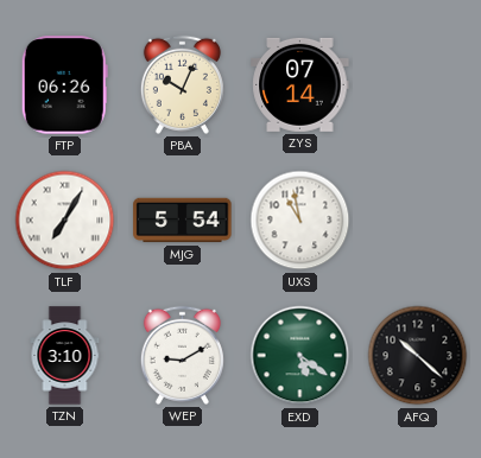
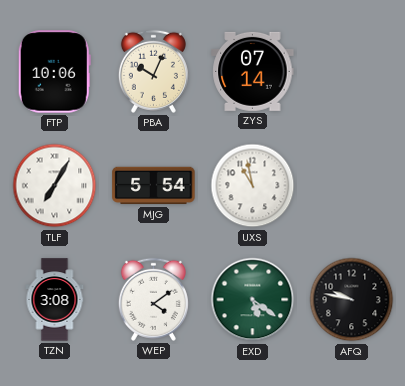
FTP: 06:26 -> 10:06 (54, 72)
TZN: 3:10 -> 3:08 (55, 300)
WEP: 9:10 -> 4:09 (153, 299)
AFQ: 10:22 -> 9:47 (352, 300)
